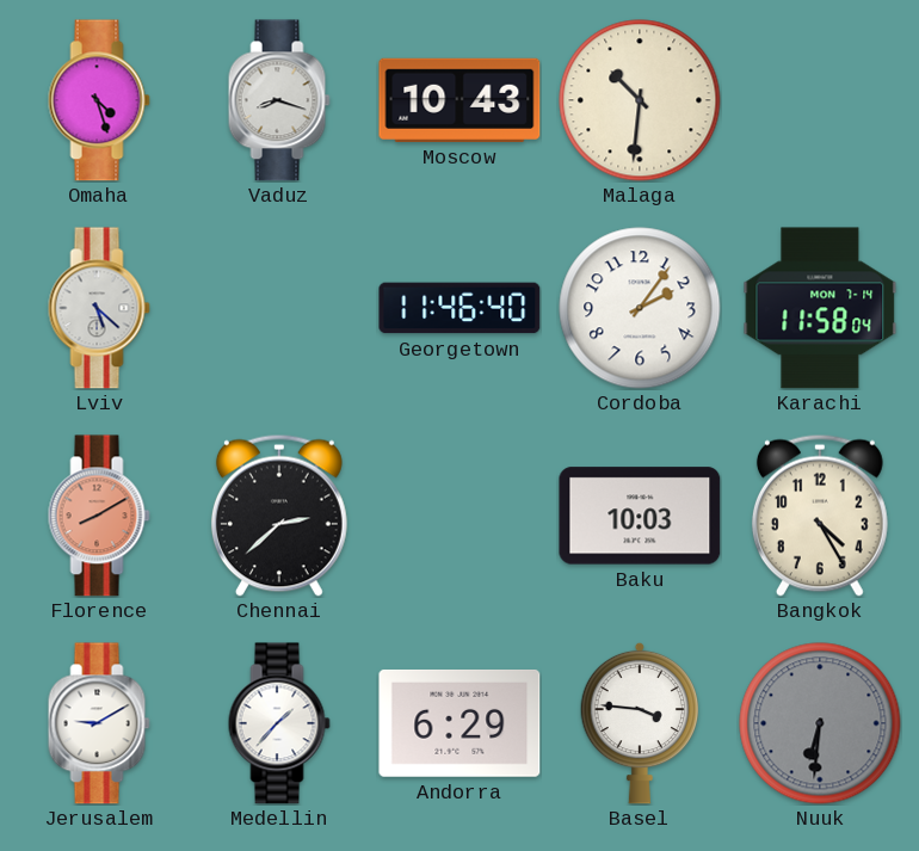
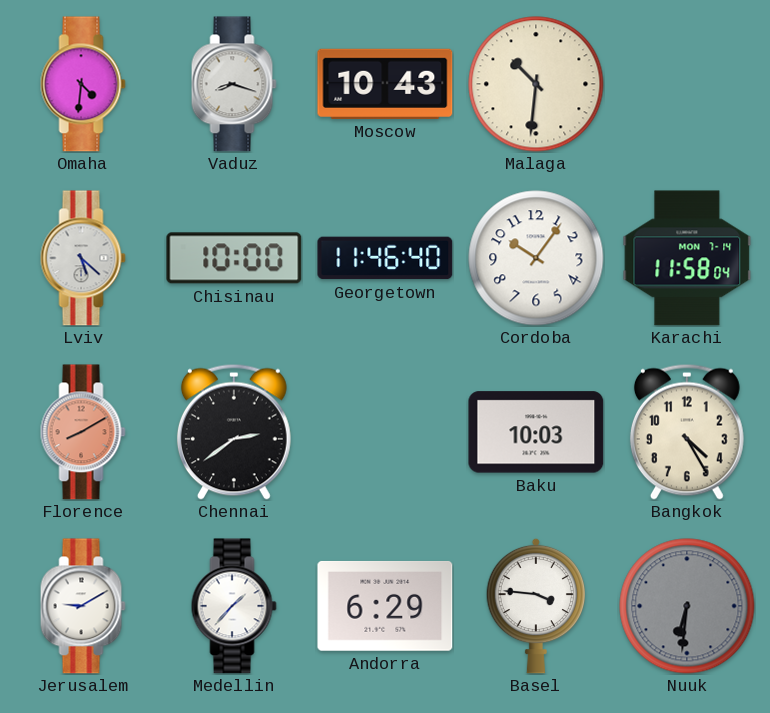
Omaha: 4:27 -> 4:31 (83, 84)
Chisinau: none -> 10:00 (234, 258)
Cordoba: 2:06 -> 10:06 (536, 258)
Chennai: 2:38 -> 2:39 (234, 432)
